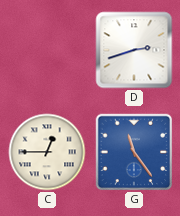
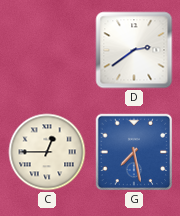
D: 2:42 -> 2:39 (134, 50)
G: 11:24 -> 7:28 (134, 152)
